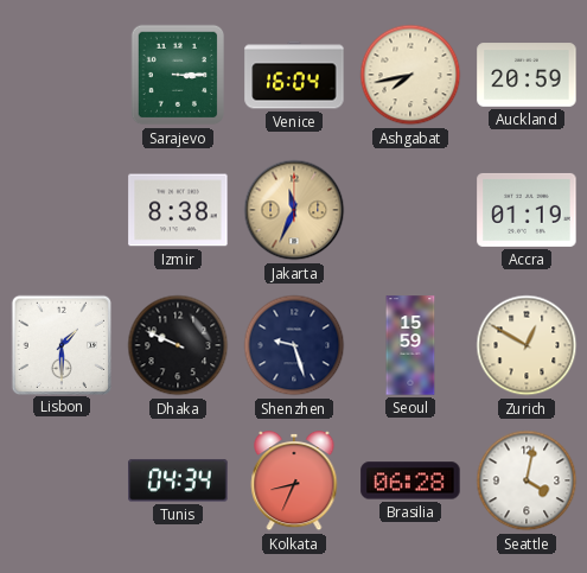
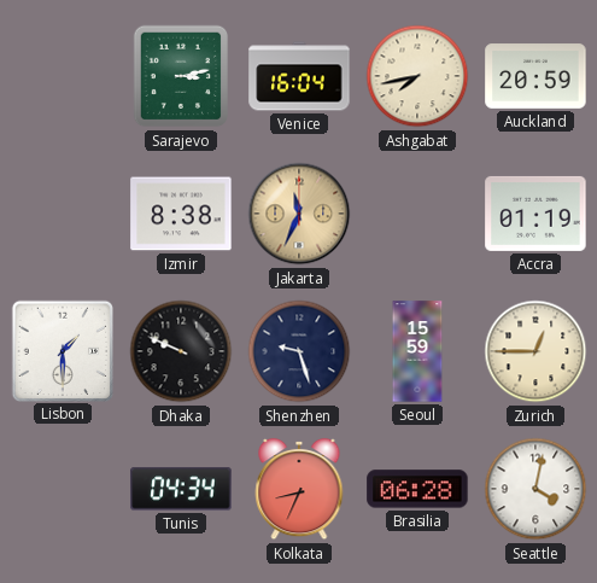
Sarajevo: 3:15 -> 3:13 (181, 76)
Zurich: 12:50 -> 12:45 (535, 351)
